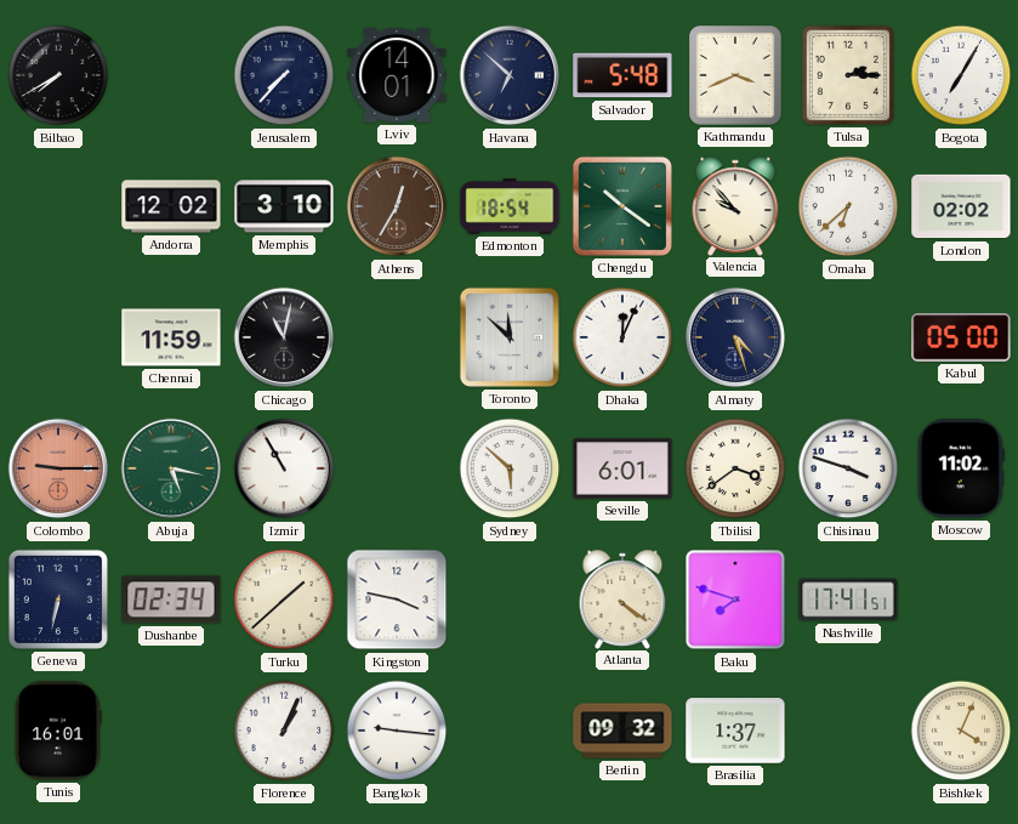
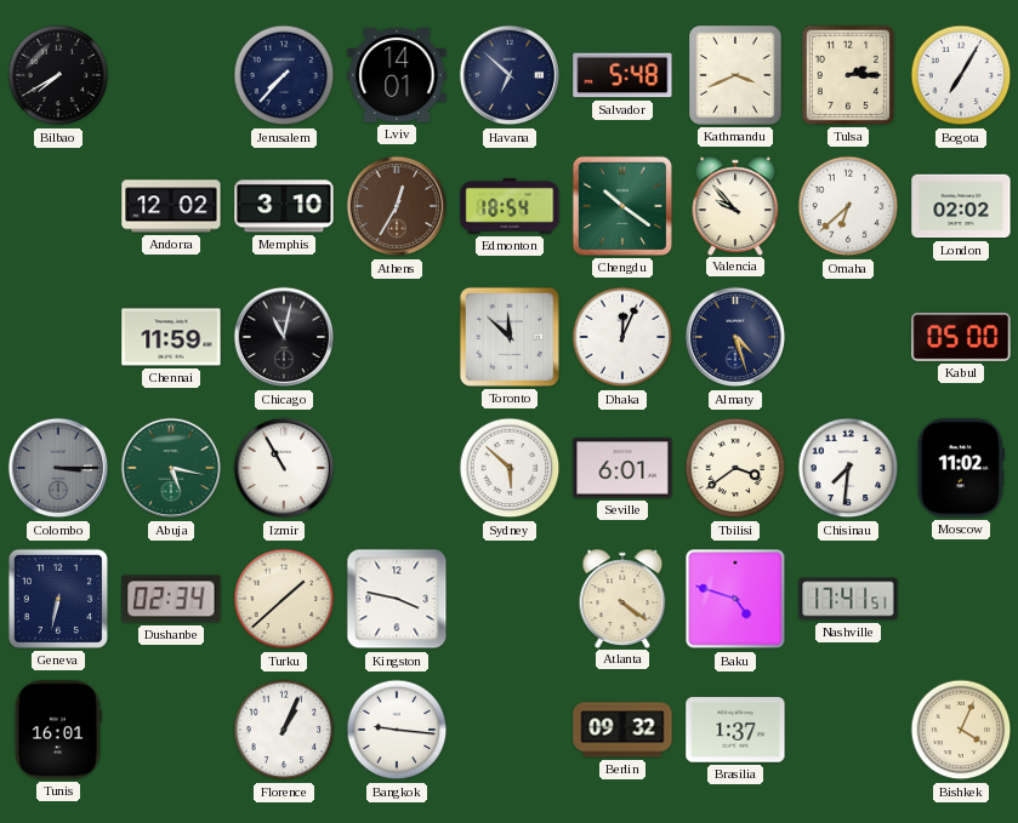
Colombo: 9:15 -> 3:15 (58, 468)
Colombo dial: salmon -> grey (58, 468)
Chisinau: 3:48 -> 7:31 (848, 468)
Baku: 7:48 -> 4:48 (735, 599)
